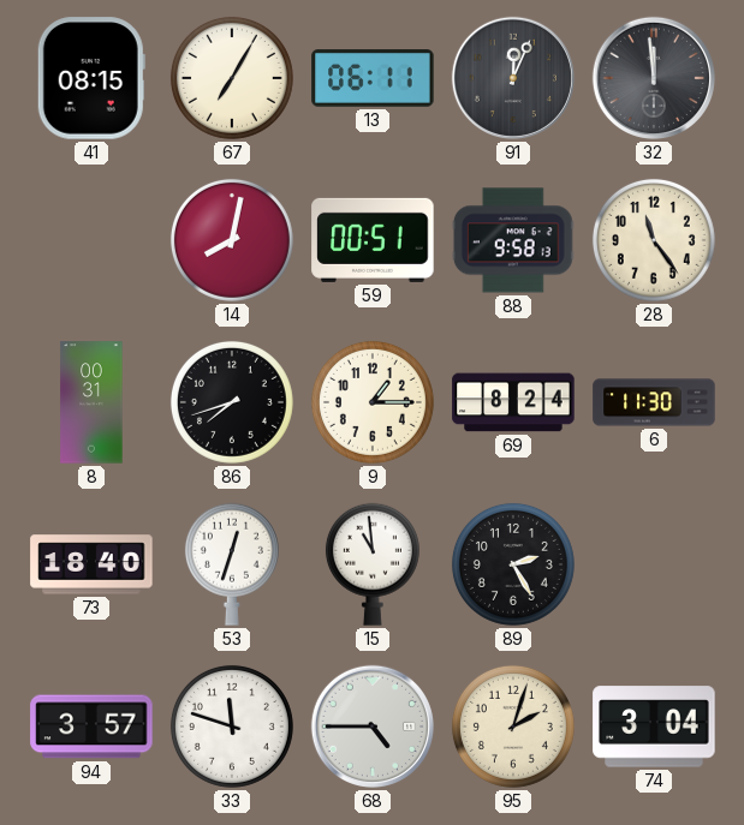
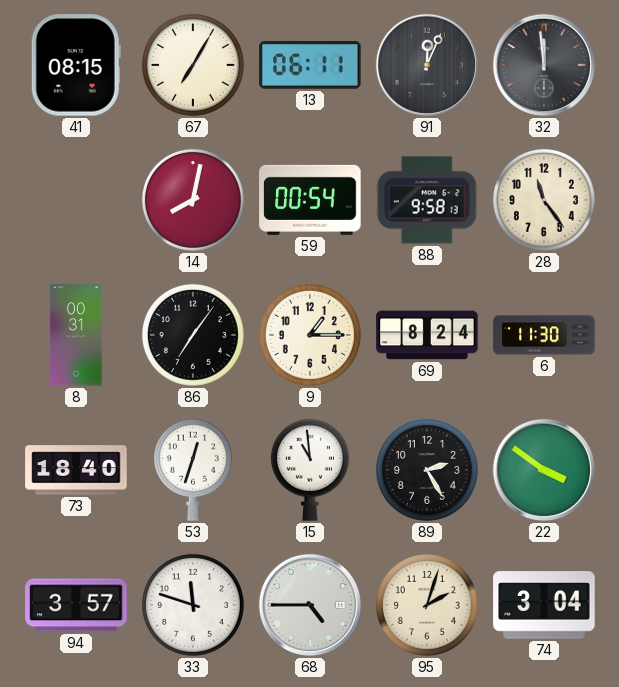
59: 00:51 -> 00:54 (310, 200)
86: 7:42 -> 7:06 (193, 335)
22: none -> 3:51 (544, 470)
